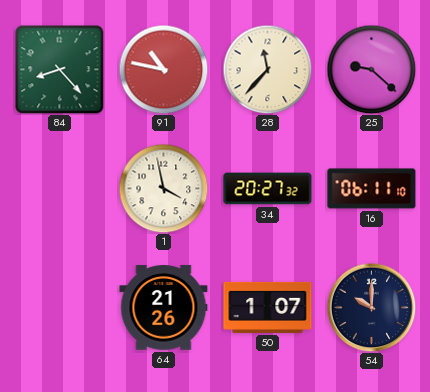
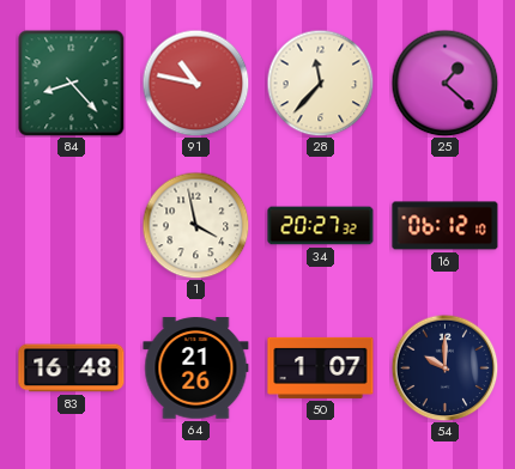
25: 9:22 -> 1:22 (444, 83)
16: 06:11 -> 06:12 (446, 226)
83: none -> 16:48 (72, 368)
